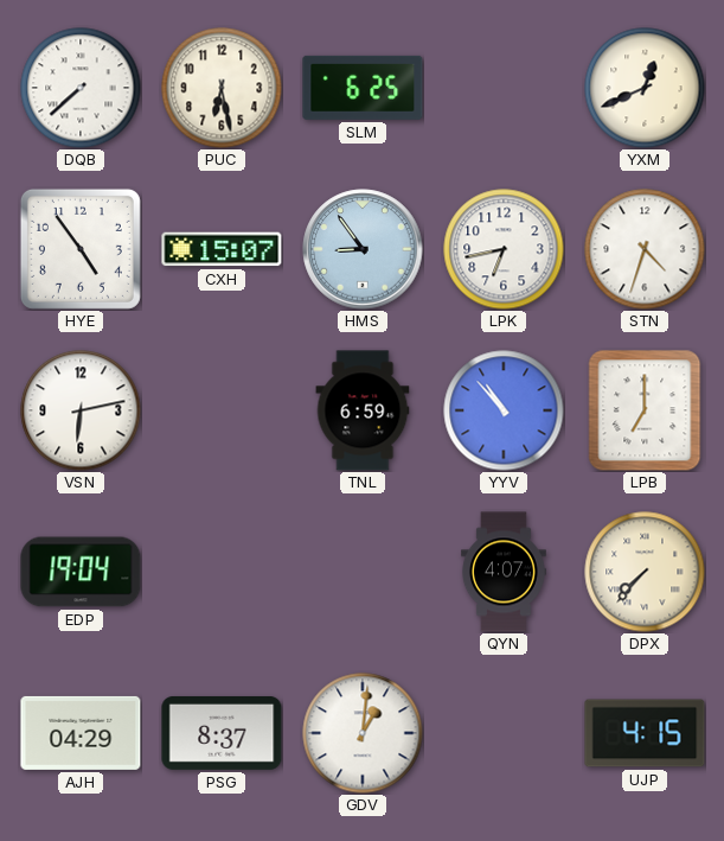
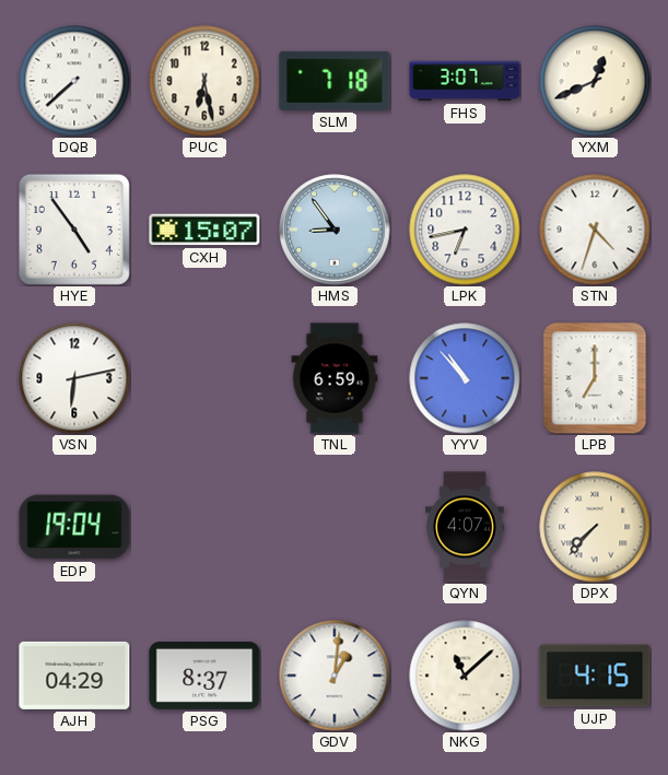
SLM: 6:25 -> 7:18 (335, 81)
FHS: none -> 3:07 (465, 81)
NKG: none -> 11:08 (465, 676)
